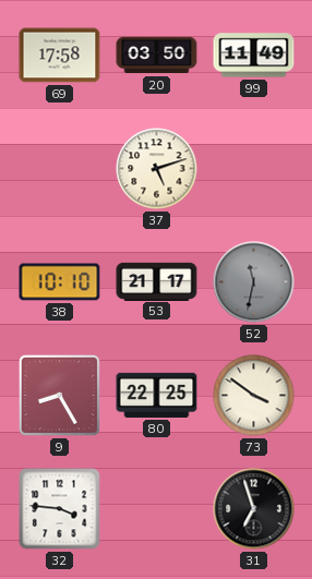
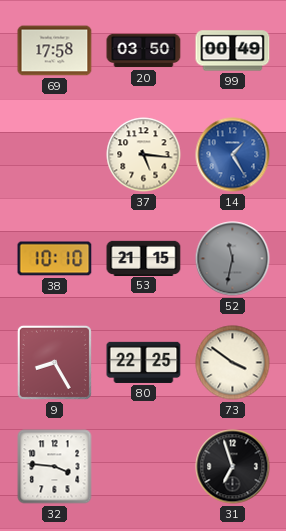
99: 11:49 -> 00:49 (233, 51)
37: 5:12 -> 5:16 (144, 155)
14: none -> 1:25 (233, 155)
53: 21:17 -> 21:15 (144, 258)
